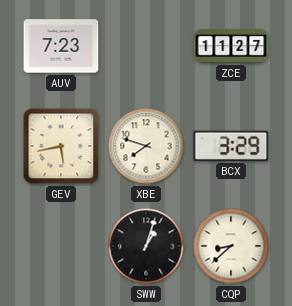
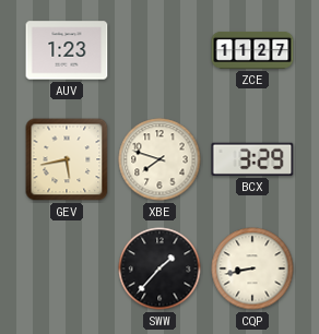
AUV: 7:23 -> 1:23 (67, 50)
SWW: 1:03 -> 1:37 (159, 269)
CQP: 8:38 -> 8:43 (252, 269)
